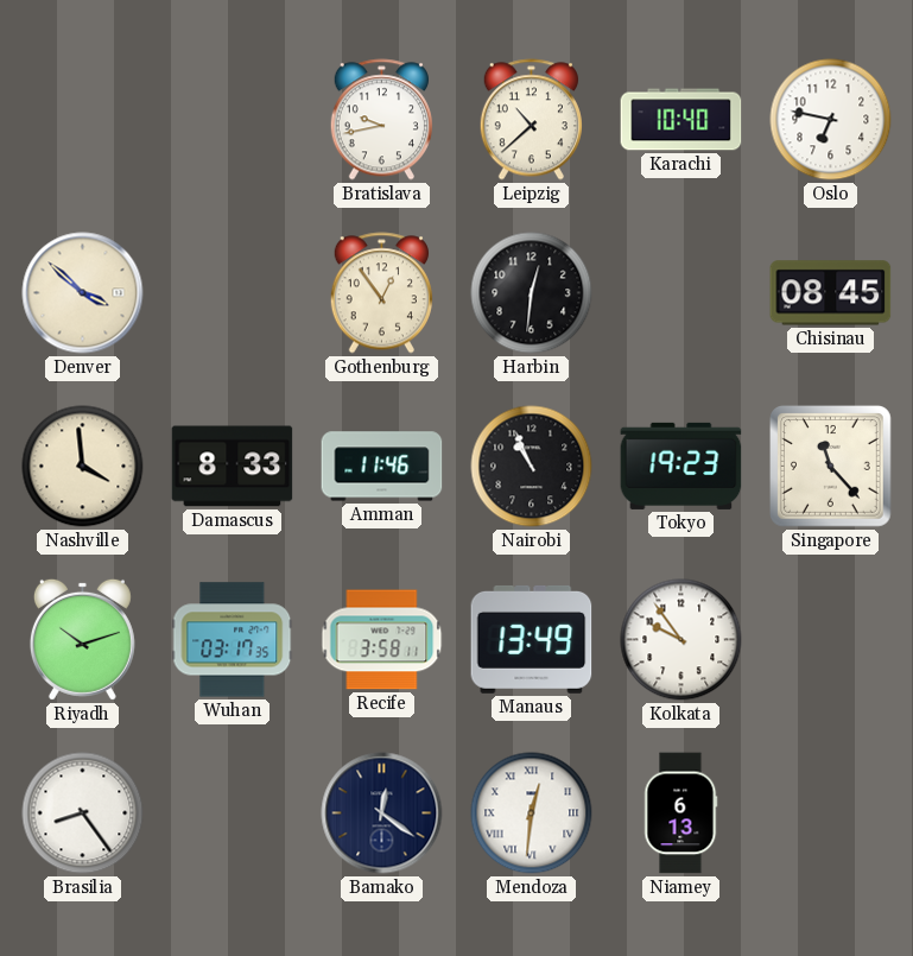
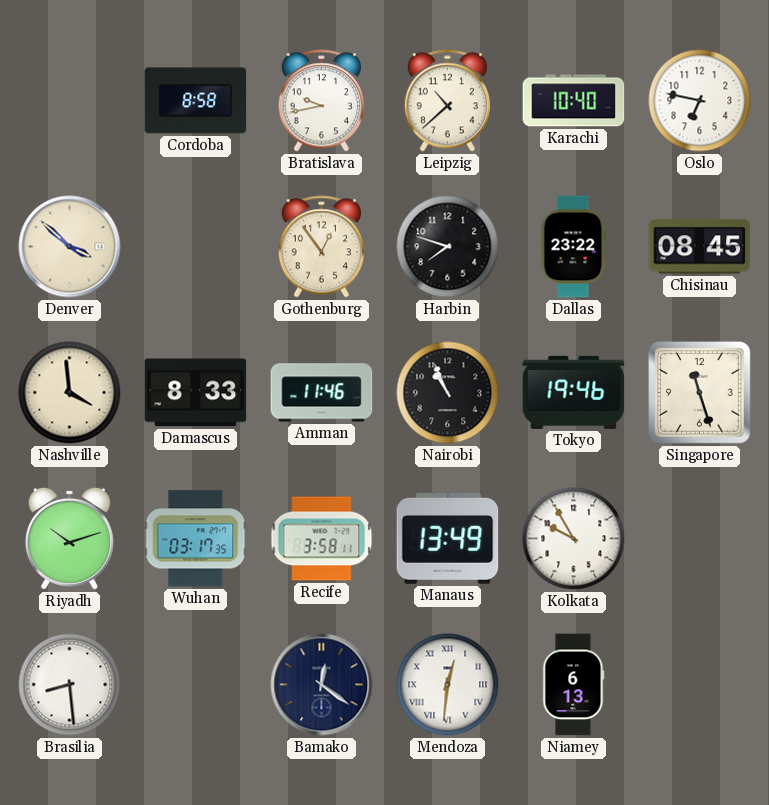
Cordoba: none -> 8:58 (196, 101)
Harbin: 12:31 -> 7:48 (448, 247)
Dallas: none -> 23:22 (574, 247)
Tokyo: 19:23 -> 19:46 (574, 392)
Singapore: 11:23 -> 11:27 (700, 393)
Kolkata: 9:54 -> 9:55 (574, 539)
Brasilia: 8:24 -> 8:29 (70, 685)
